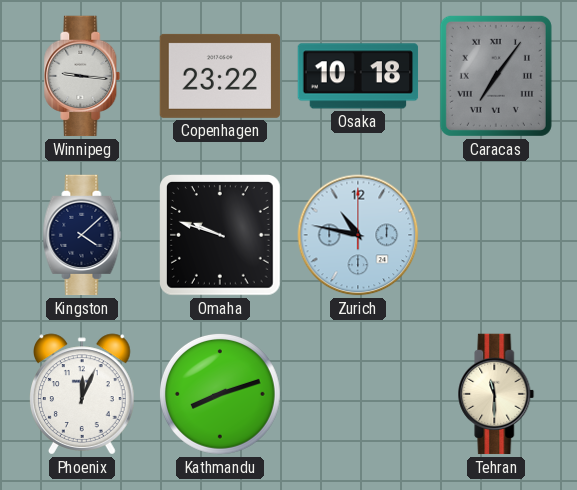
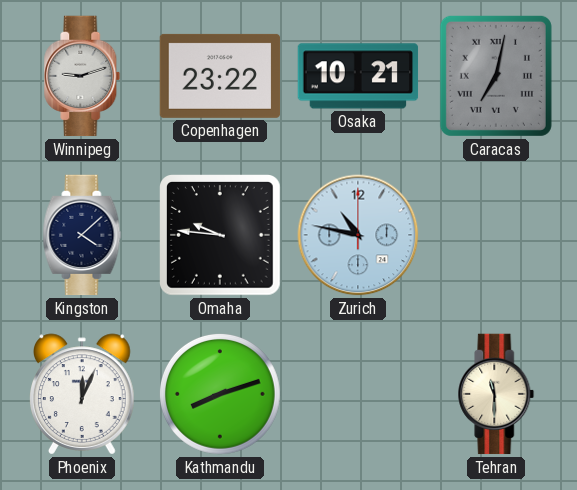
Winnipeg: 9:16 -> 9:12 (82, 76)
Osaka: 10:18 -> 10:21 (358, 76)
Caracas: 7:06 -> 7:02 (496, 76)
Omaha: 9:48 -> 9:46 (221, 236)
